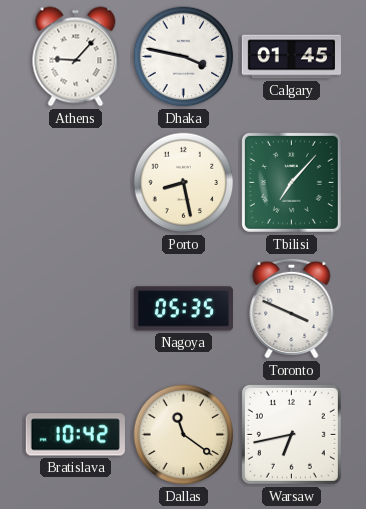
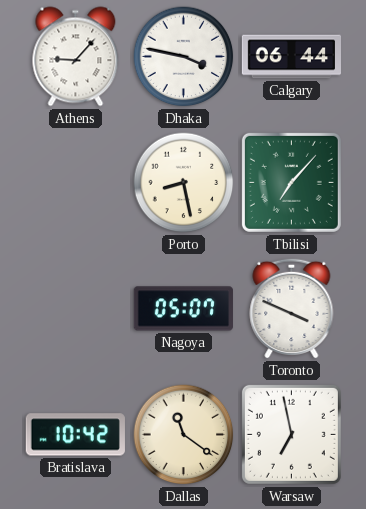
Calgary: 01:45 -> 06:44 (292, 57)
Nagoya: 05:35 -> 05:07 (183, 309)
Warsaw: 6:43 -> 6:58 (291, 434)
